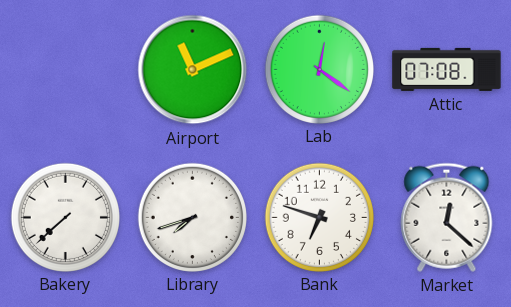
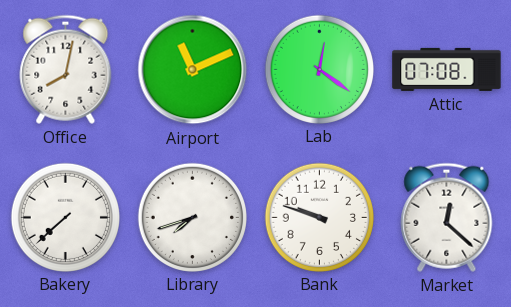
Office: none -> 8:02 (66, 69)
Bank: 6:48 -> 9:48 (319, 217)
